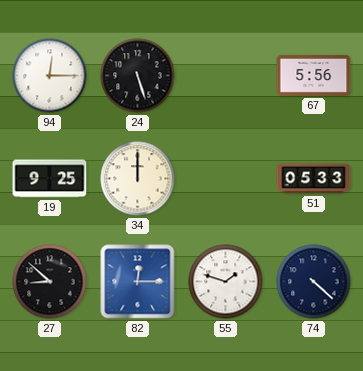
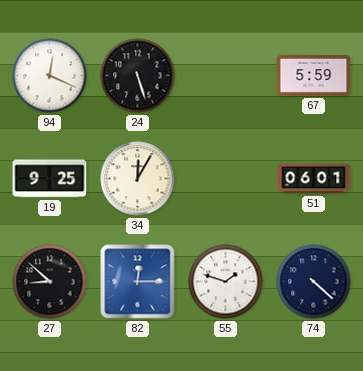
94: 12:15 -> 12:19 (50, 76)
67: 5:56 -> 5:59 (314, 75)
34: 12:00 -> 12:05 (138, 179)
51: 05:33 -> 06:01 (314, 179)
